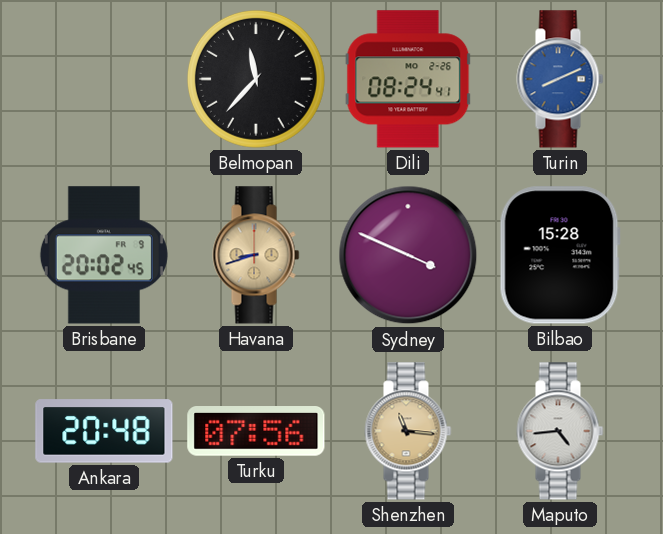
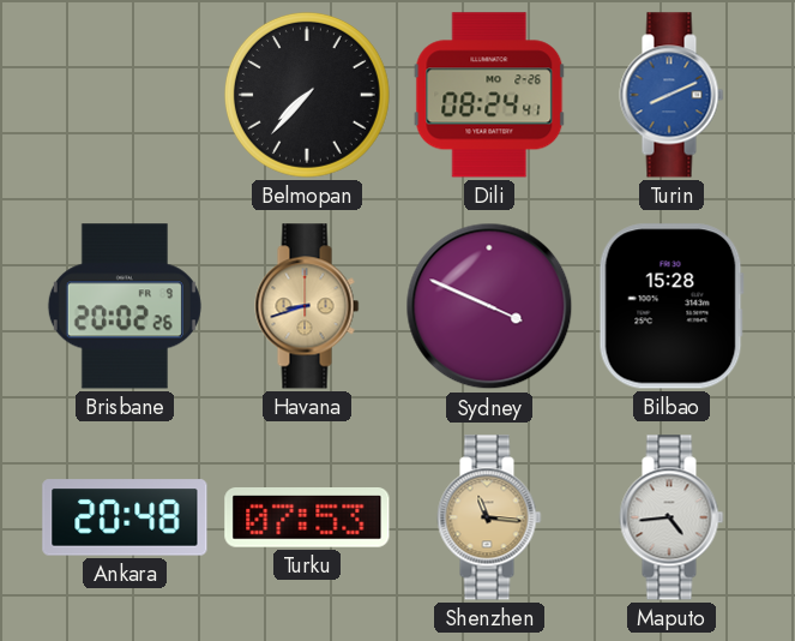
Belmopan: 11:37 -> 7:37 (307, 95)
Brisbane: 20:02:45 -> 20:02:26 (125, 306)
Turku: 07:56 -> 07:53 (307, 519)
